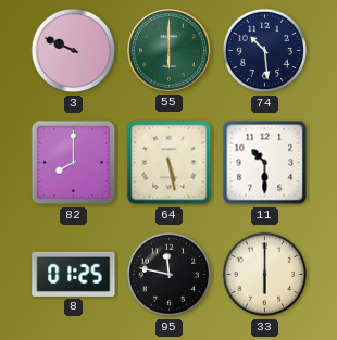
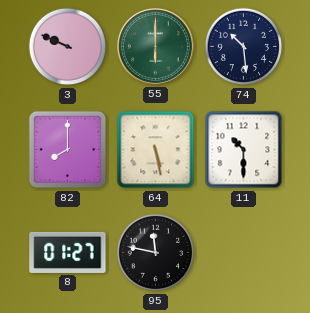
8: 01:25 -> 01:27 (68, 252)
33: 6:00 -> none (265, 275)
